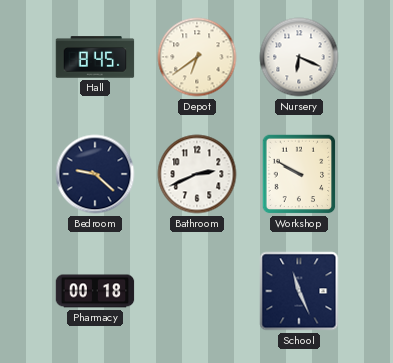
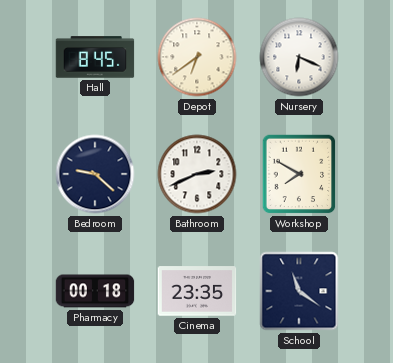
Workshop: 9:50 -> 7:50 (299, 174)
Cinema: none -> 23:35 (197, 291)
School: 11:26 -> 11:21 (299, 291)
